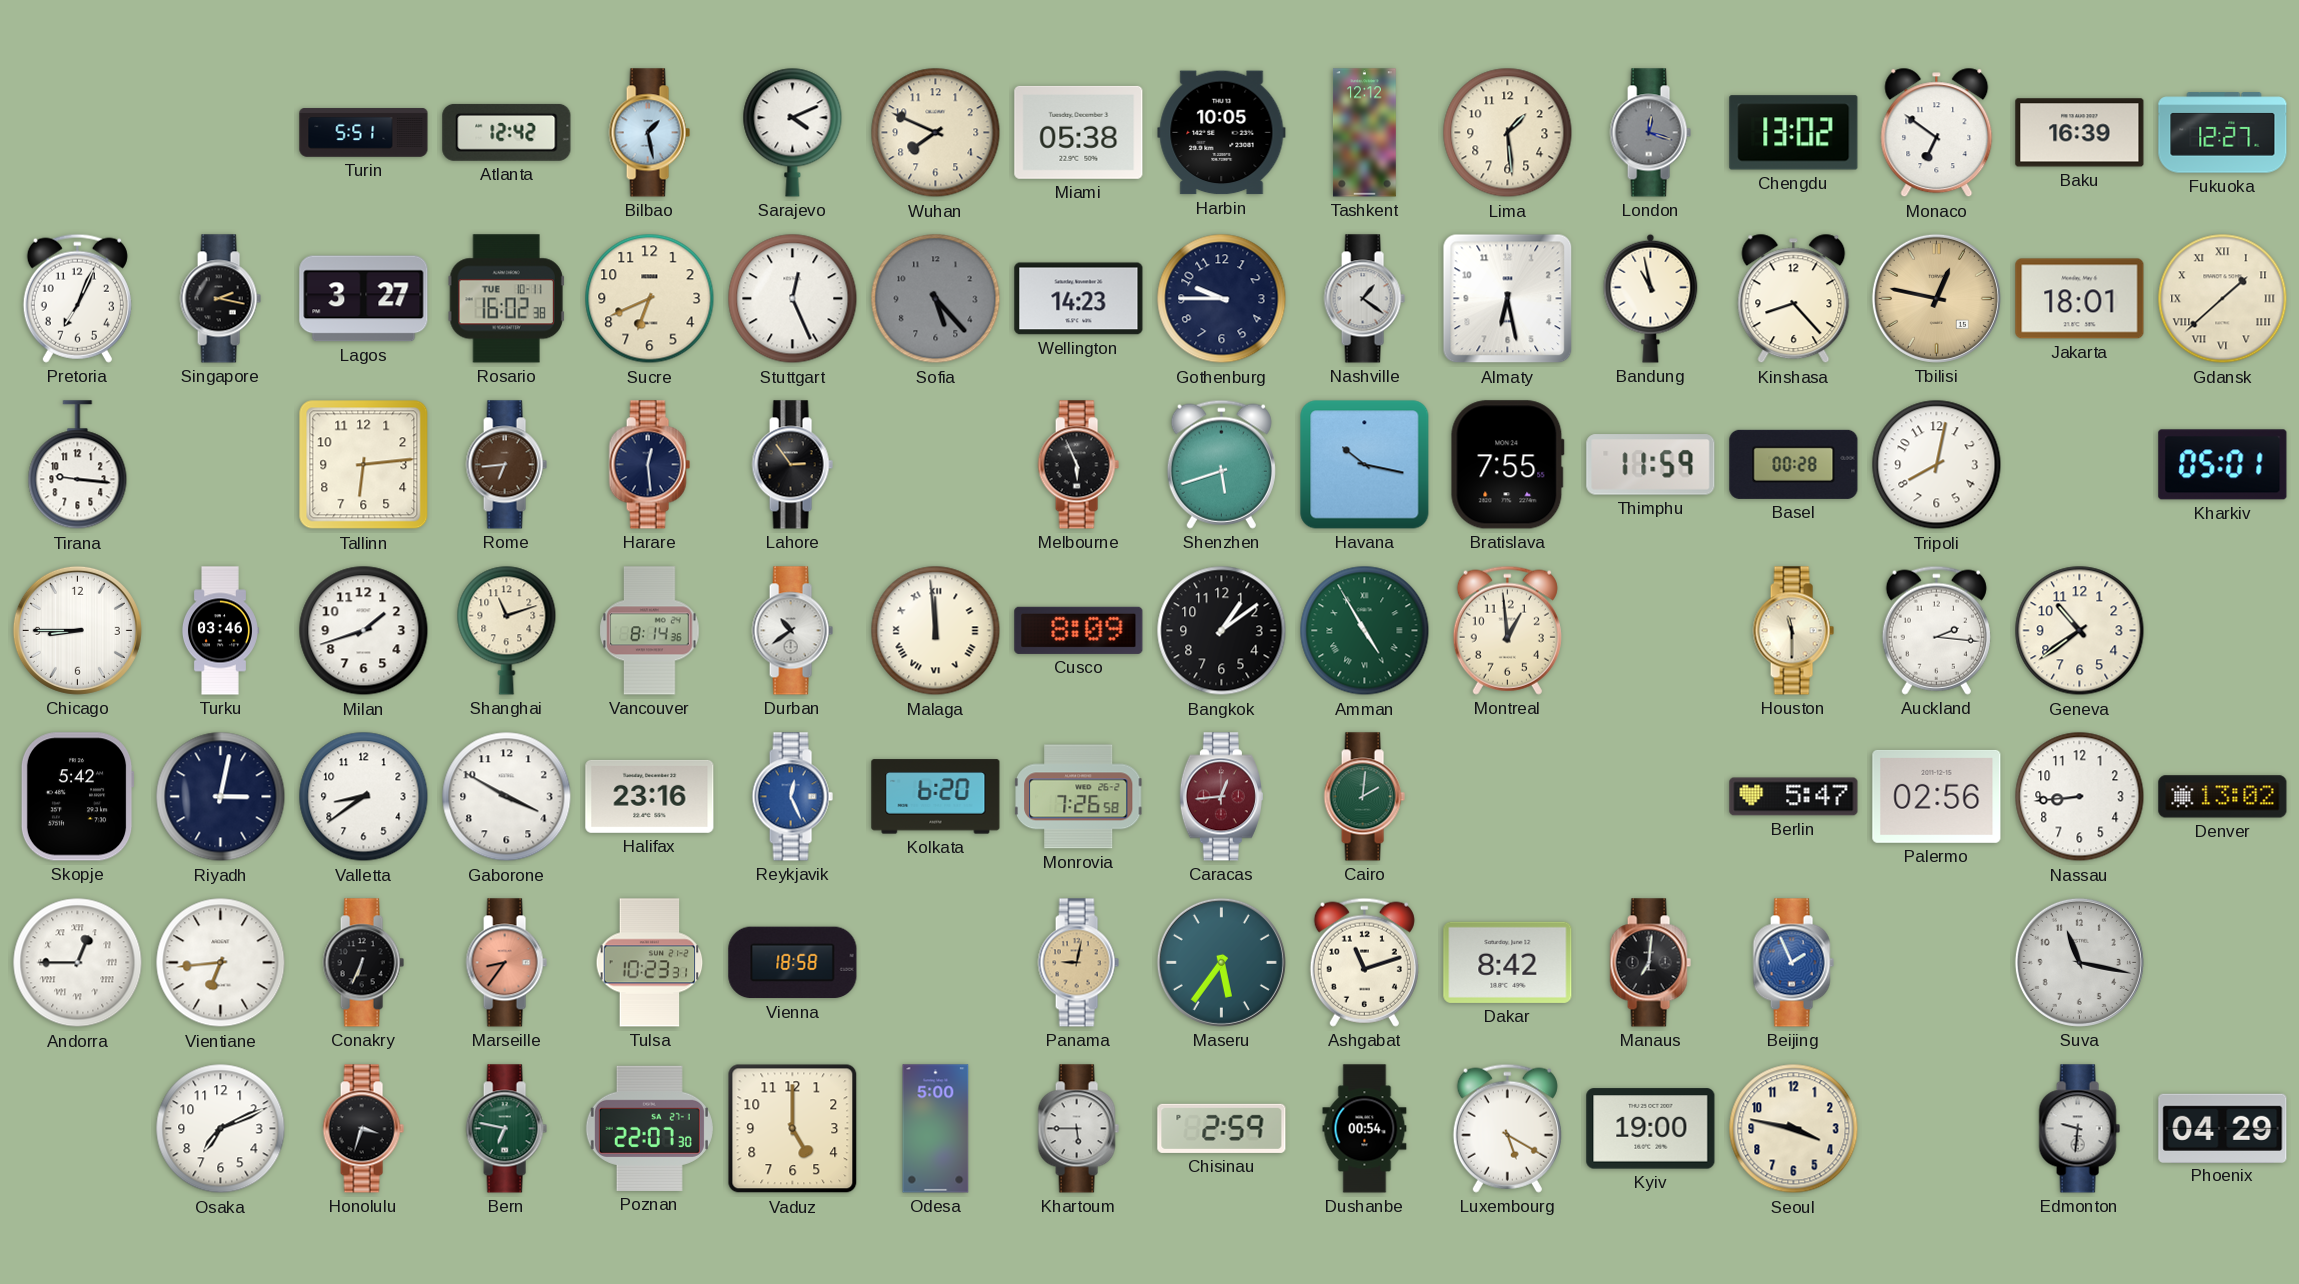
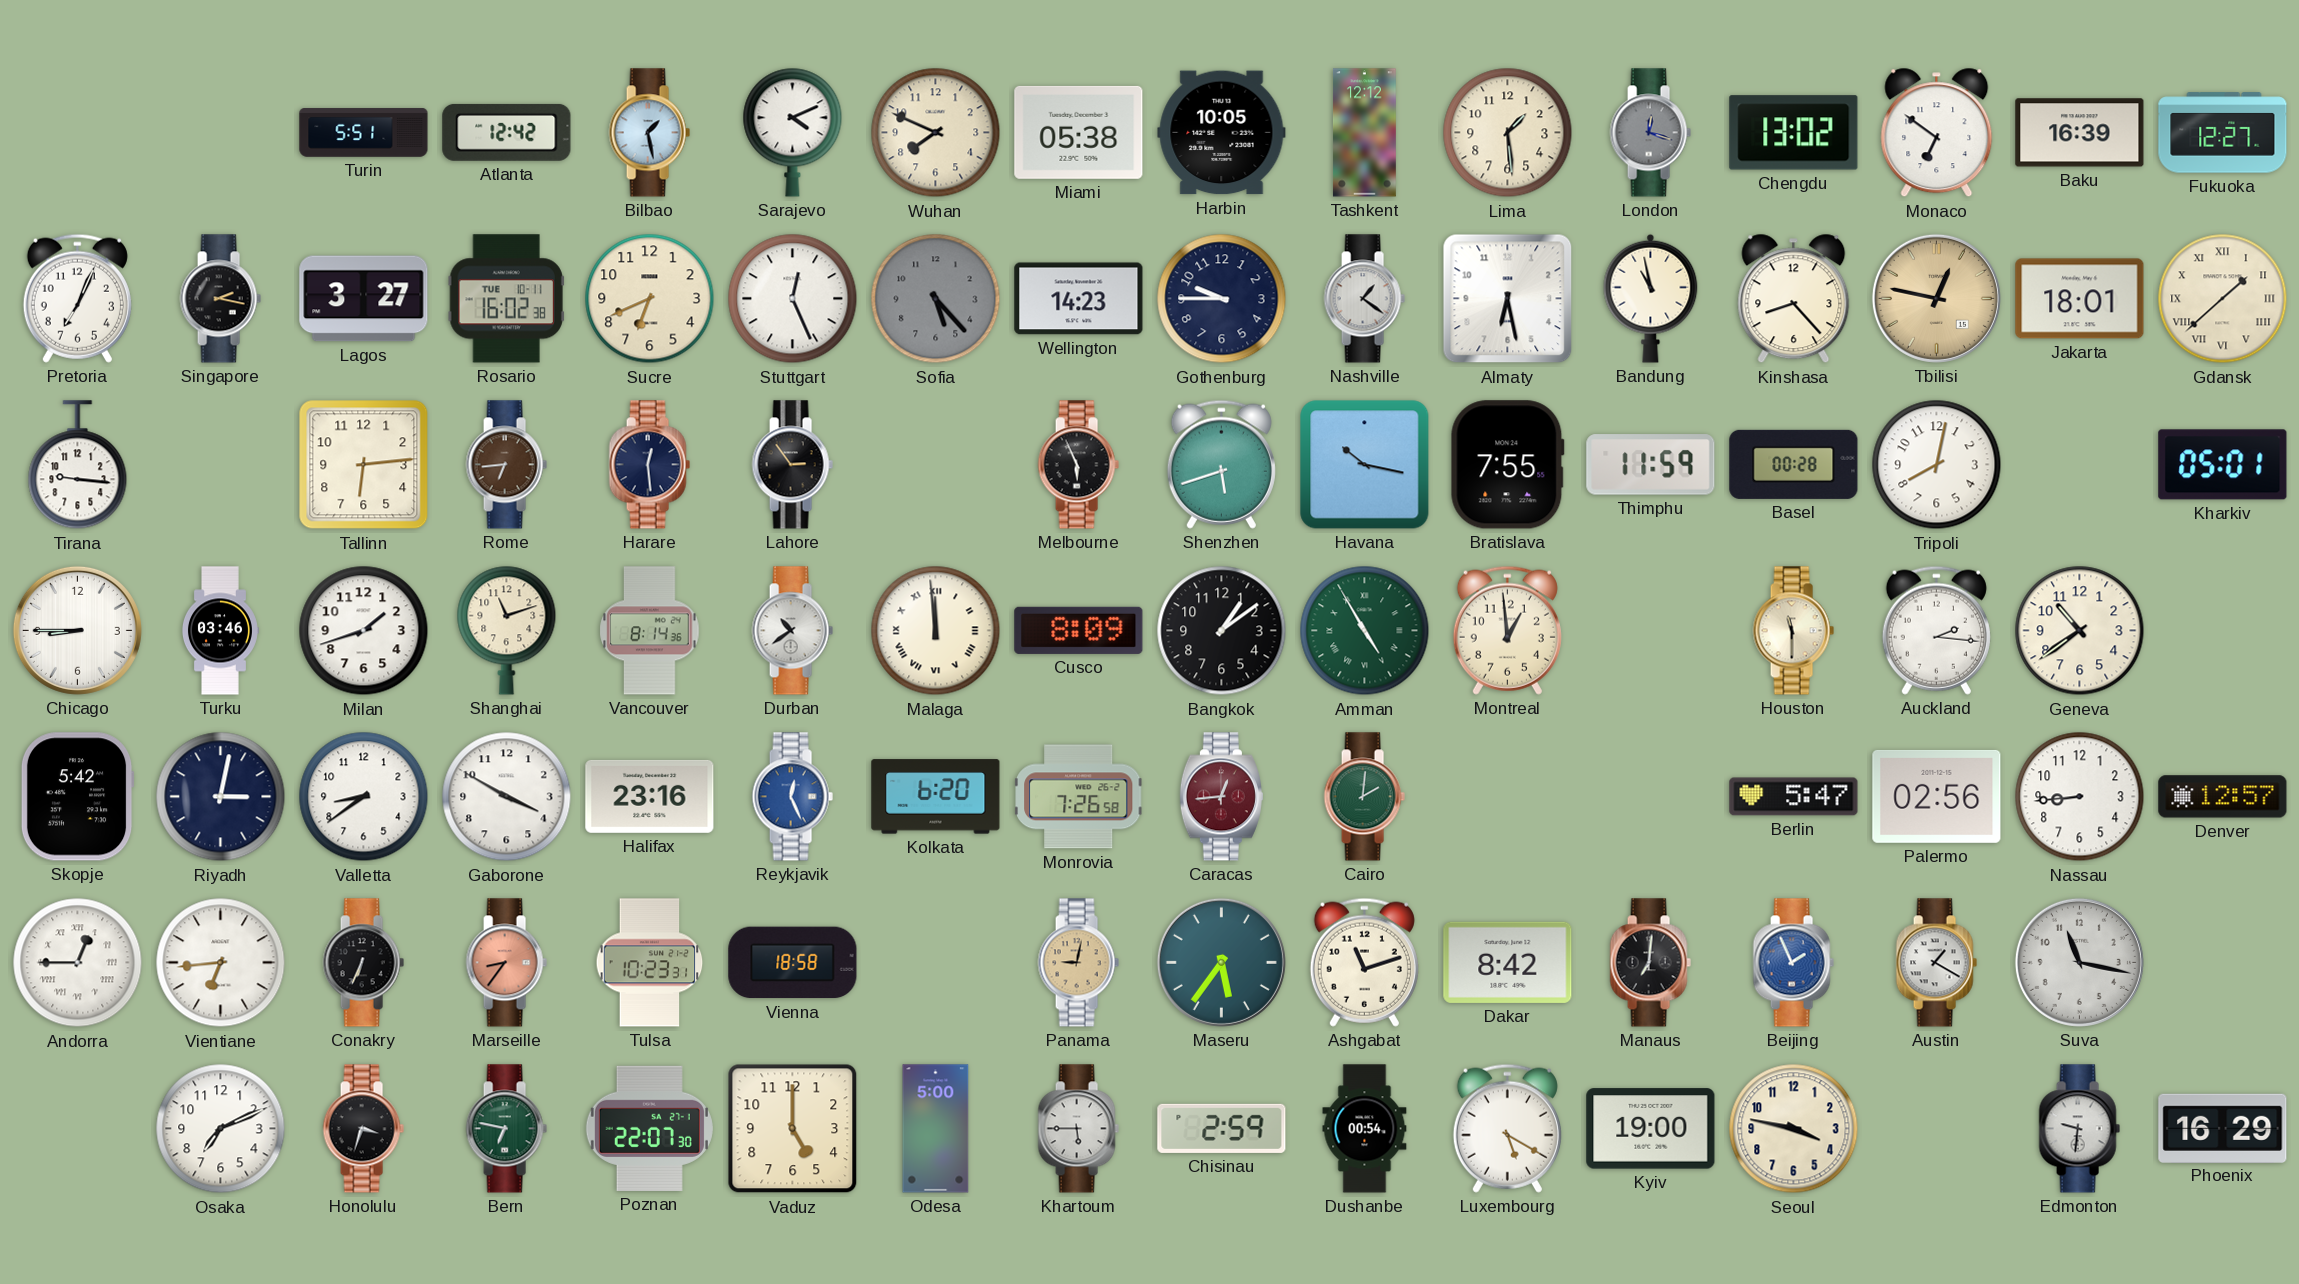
Denver: 13:02 -> 12:57 (2223, 797)
Austin: none -> 1:20 (1936, 963)
Phoenix: 04:29 -> 16:29 (2223, 1128)
